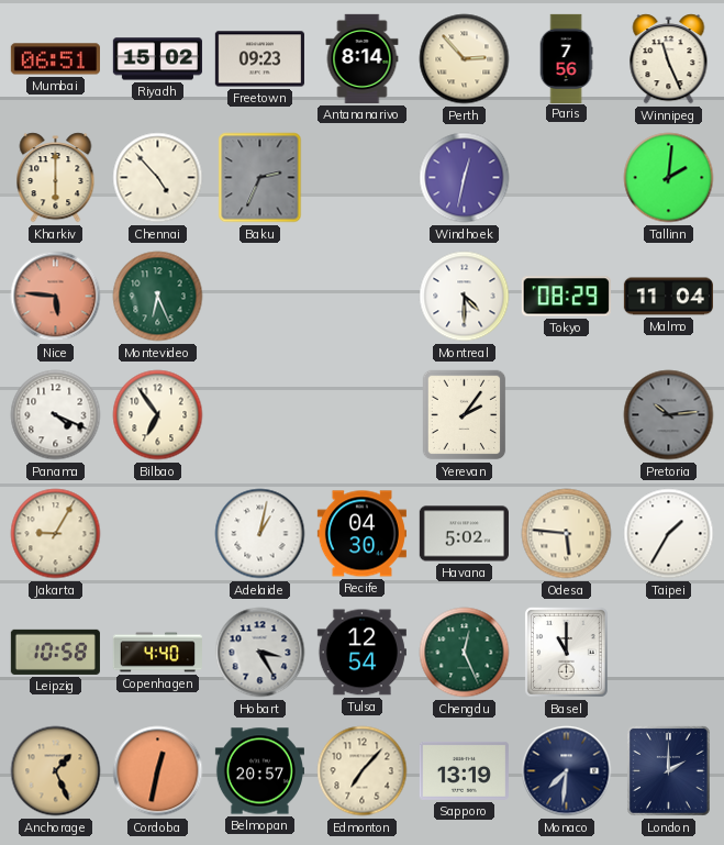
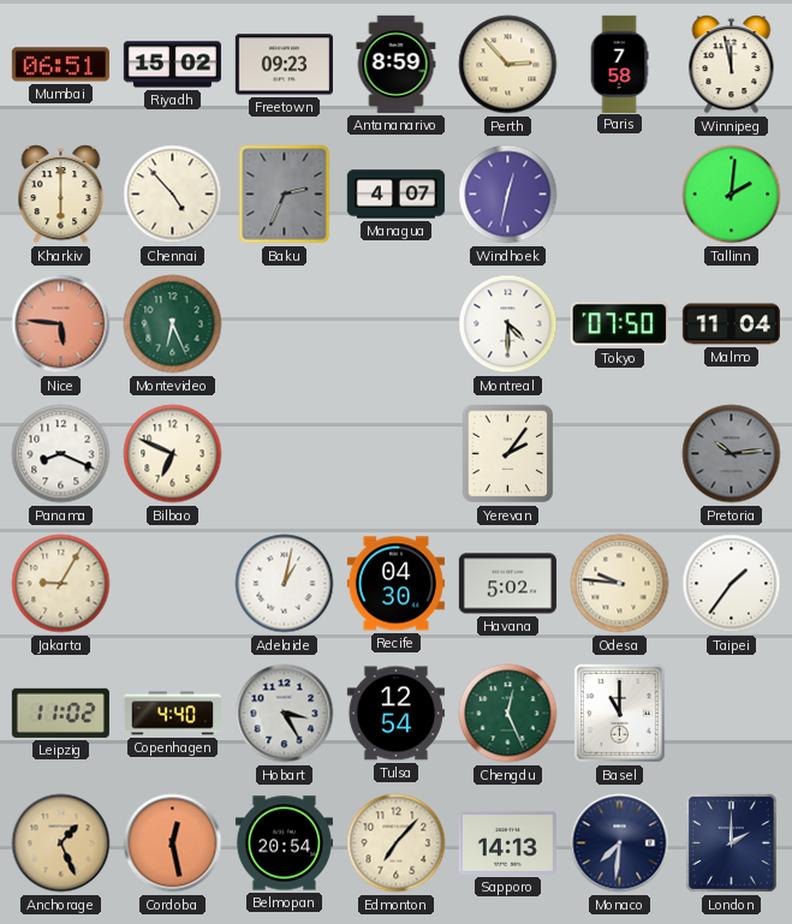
Antananarivo: 8:14 -> 8:59 (397, 64)
Paris: 7:56 -> 7:58 (619, 64)
Winnipeg: 11:26 -> 11:58 (732, 65)
Managua: none -> 4:07 (395, 195)
Tokyo: 08:29 -> 07:50 (619, 324)
Panama: 4:19 -> 8:19 (61, 454)
Bilbao: 6:54 -> 6:49 (173, 454)
Odesa: 5:46 -> 9:46 (620, 584)
Taipei: 1:35 -> 1:36 (732, 584)
Leipzig: 10:58 -> 11:02 (60, 713)
Cordoba: 12:32 -> 12:28 (173, 843)
Belmopan: 20:57 -> 20:54 (284, 843)
Sapporo: 13:19 -> 14:13 (507, 842)
